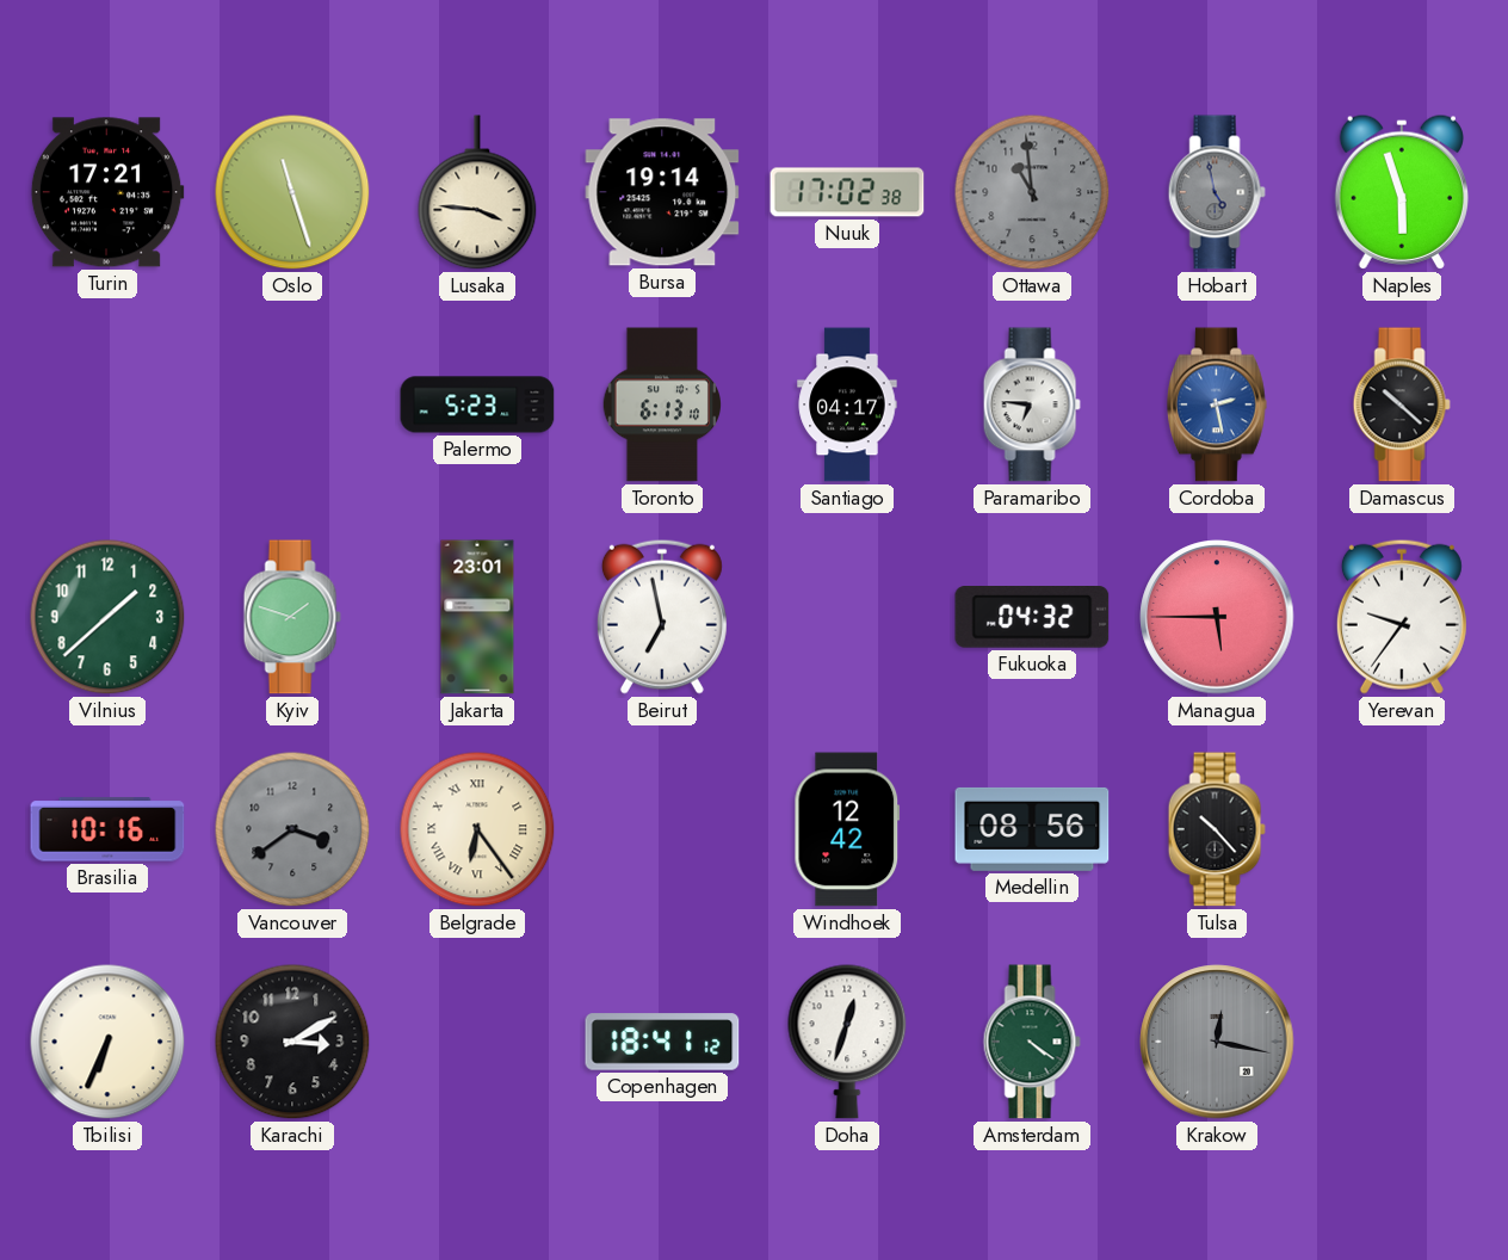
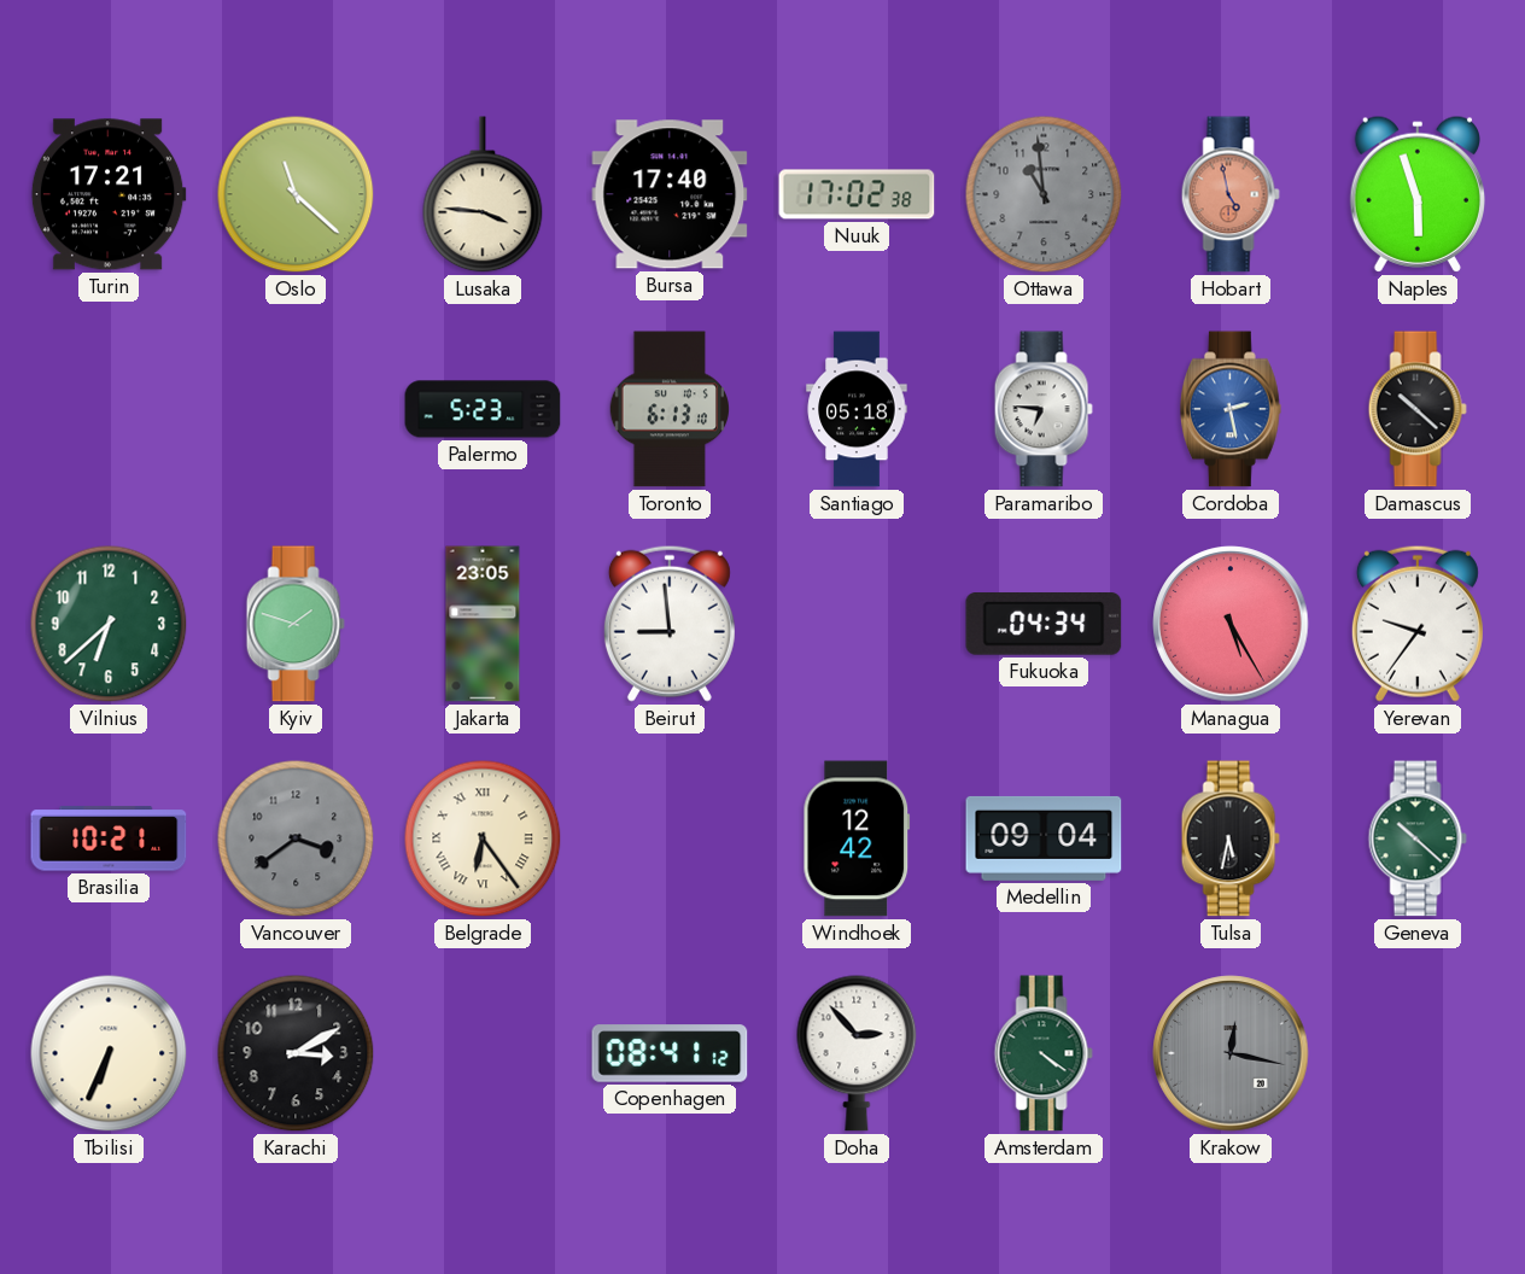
Oslo: 11:27 -> 11:22 (296, 194)
Bursa: 19:14 -> 17:40 (670, 194)
Hobart dial: grey -> salmon (1231, 194)
Santiago: 04:17 -> 05:18 (857, 409)
Vilnius: 1:38 -> 6:38 (109, 624)
Jakarta: 23:01 -> 23:05 (483, 624)
Beirut: 6:58 -> 8:59 (670, 624)
Fukuoka: 04:32 -> 04:34 (1044, 625)
Managua: 5:45 -> 5:25 (1231, 624)
Brasilia: 10:16 -> 10:21 (109, 838)
Medellin: 08:56 -> 09:04 (1044, 838)
Tulsa: 10:23 -> 5:32 (1231, 838)
Geneva: none -> 10:22 (1418, 838)
Copenhagen: 18:41 -> 08:41 (670, 1053)
Doha: 12:33 -> 2:53 (857, 1053)
